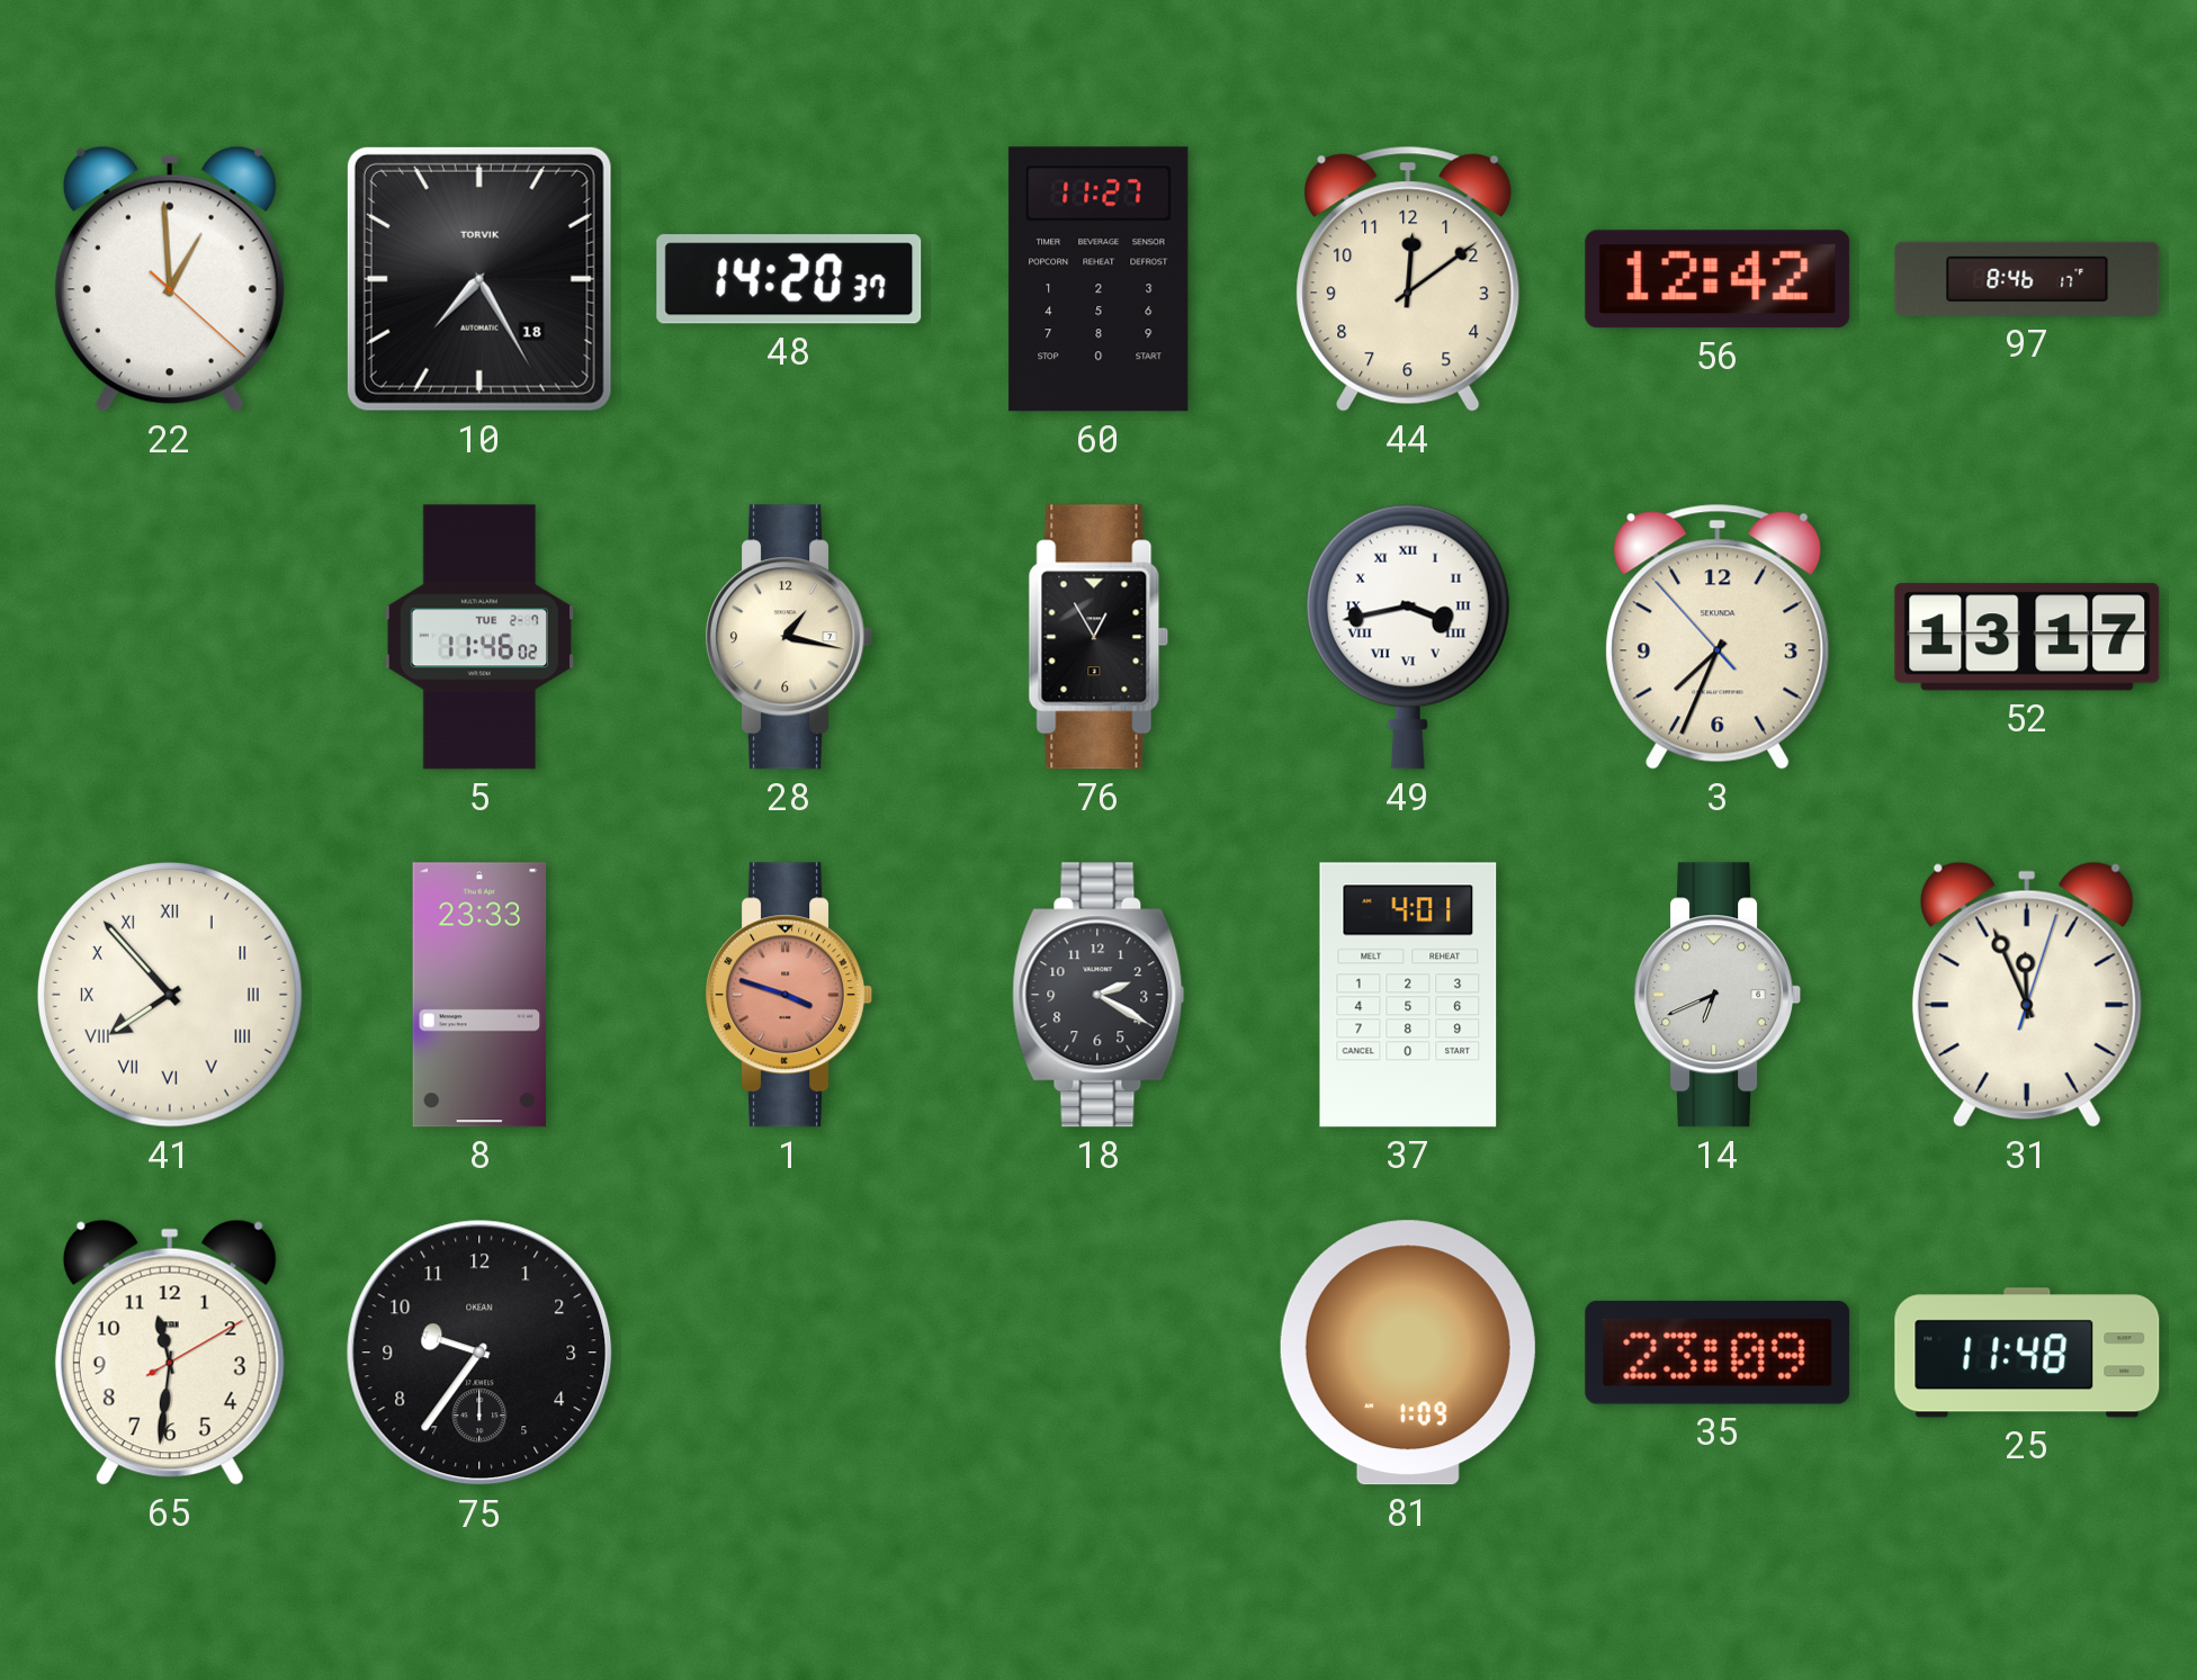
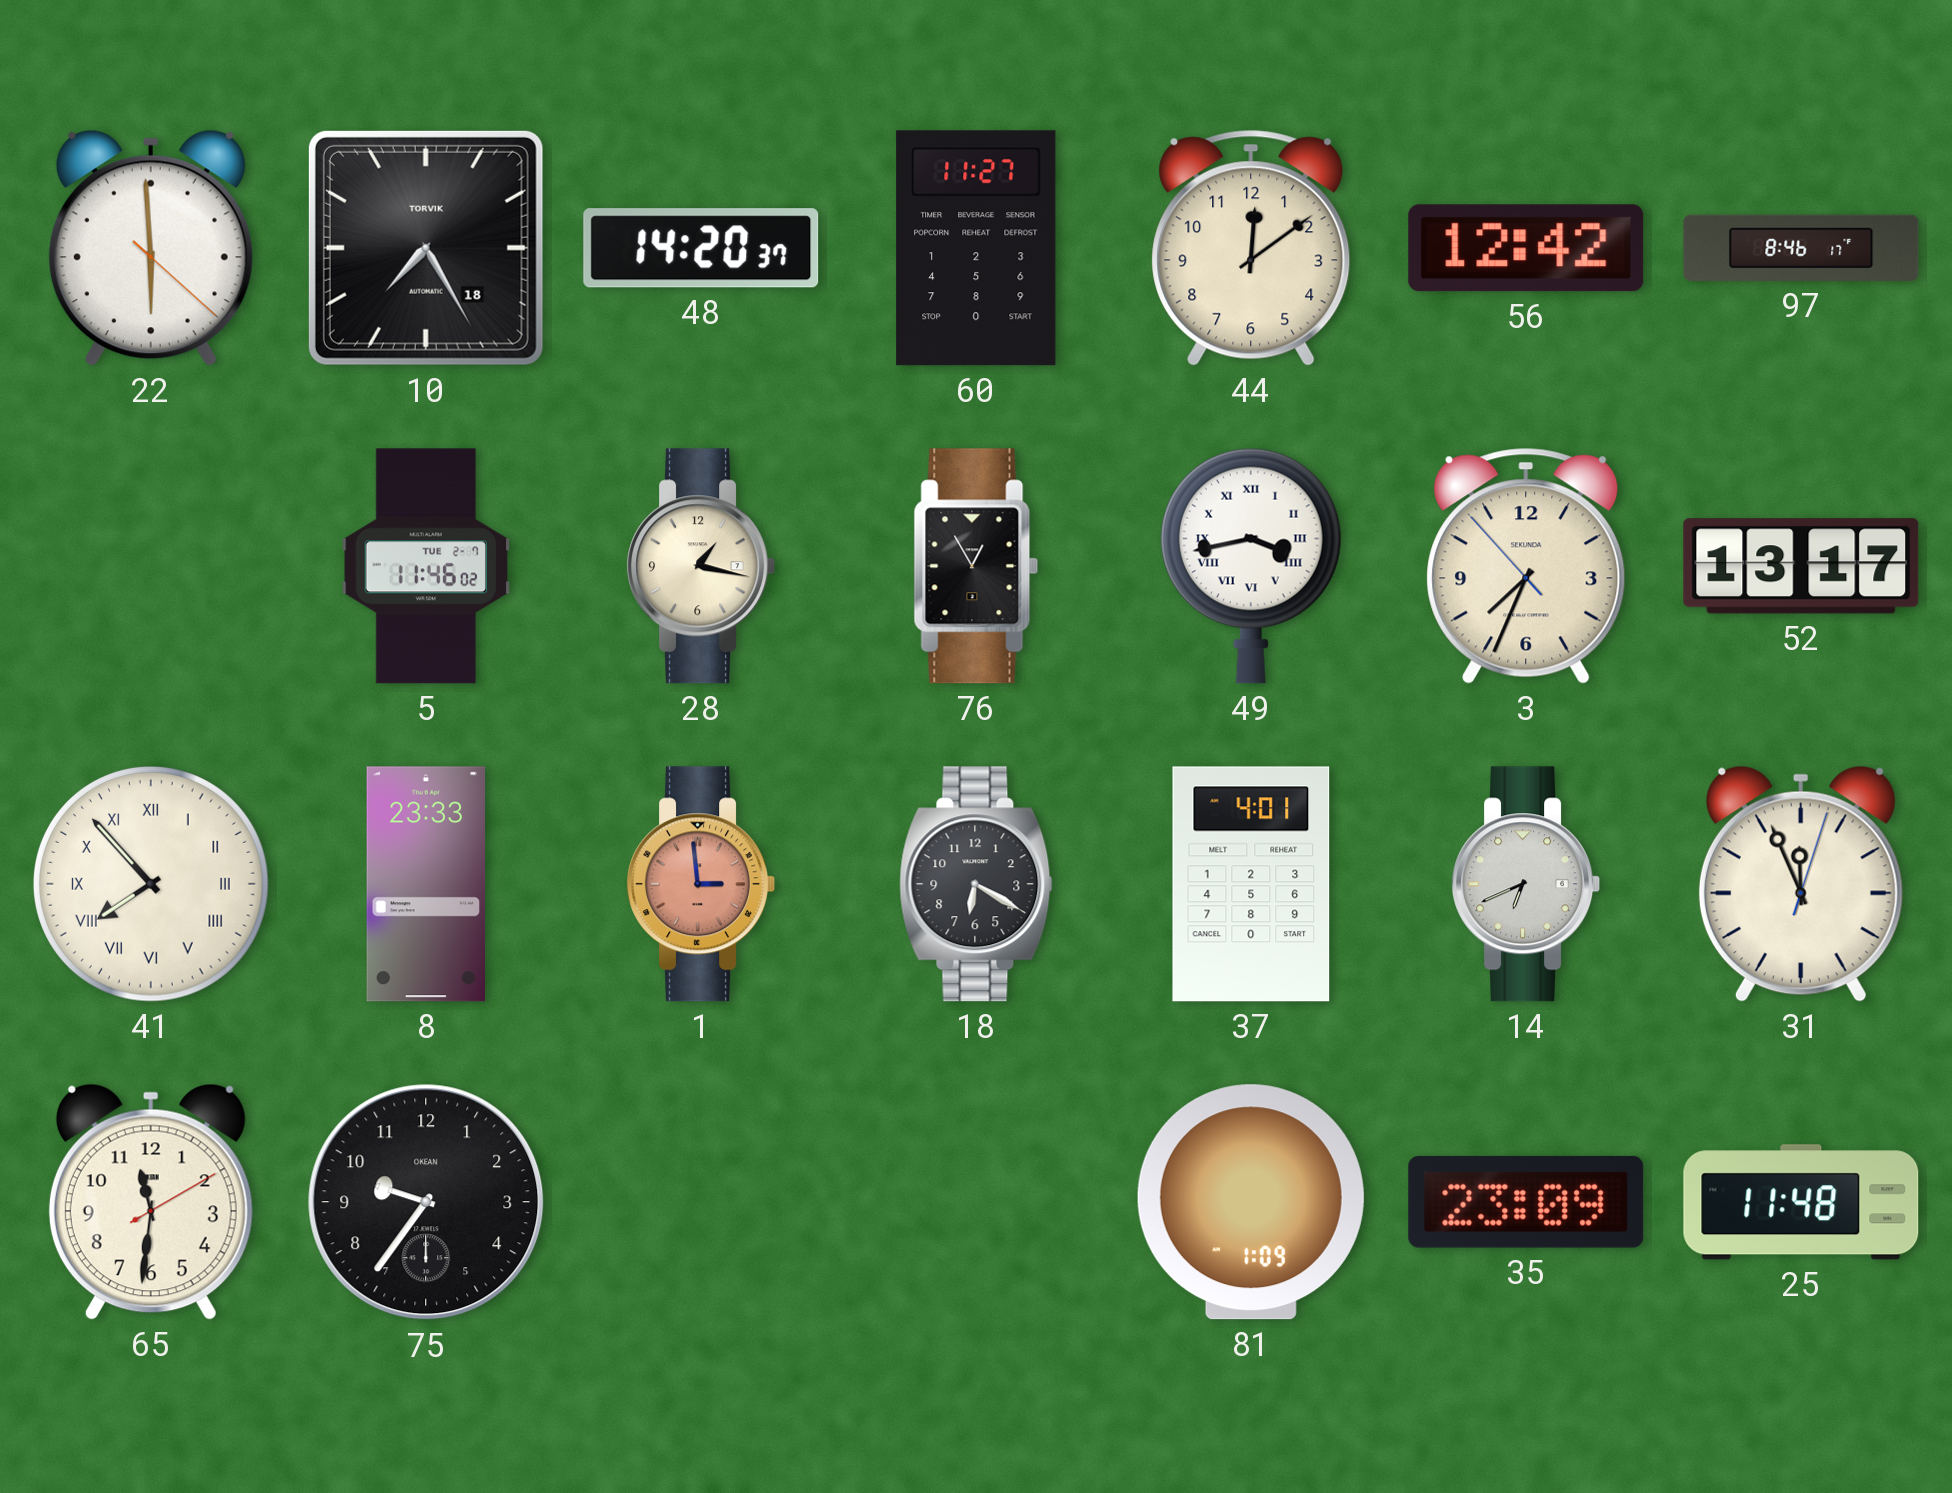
22: 12:59 -> 5:59 (151, 248)
1: 3:48 -> 2:59 (701, 884)
18: 2:20 -> 6:20 (976, 884)
